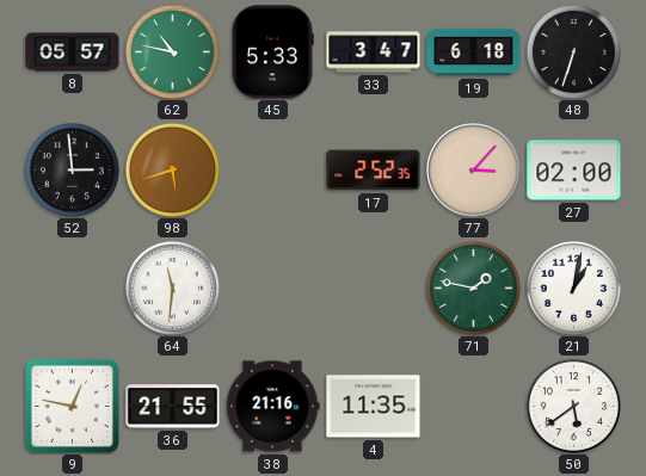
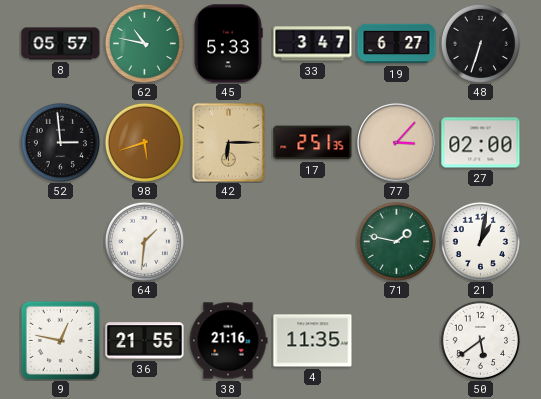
19: 6:18 -> 6:27 (397, 44)
42: none -> 6:15 (228, 142)
17: 2:52 -> 2:51 (313, 143)
64: 11:31 -> 1:31 (144, 241)
